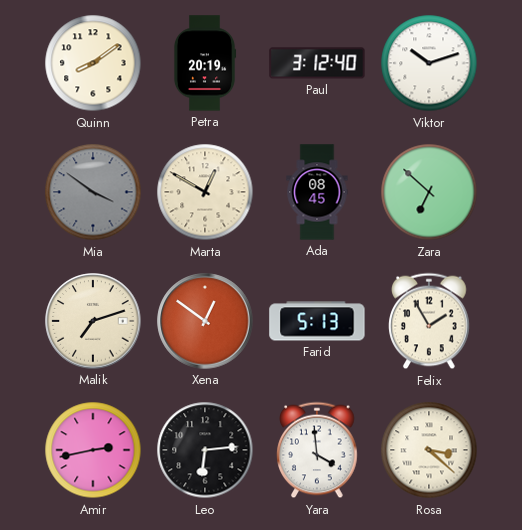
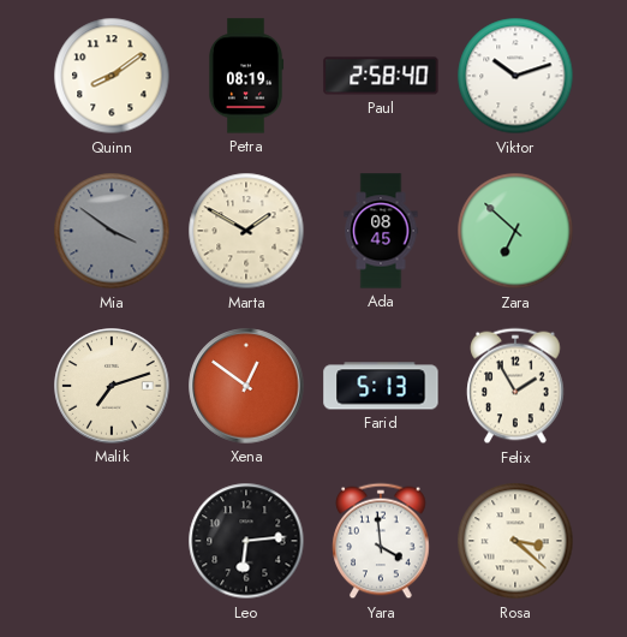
Petra: 20:19 -> 08:19 (246, 76)
Paul: 3:12 -> 2:58 (381, 76)
Marta: 12:50 -> 1:50 (246, 231)
Amir: 2:43 -> none (93, 450)
